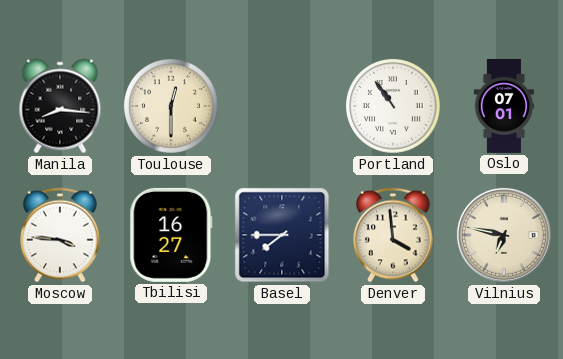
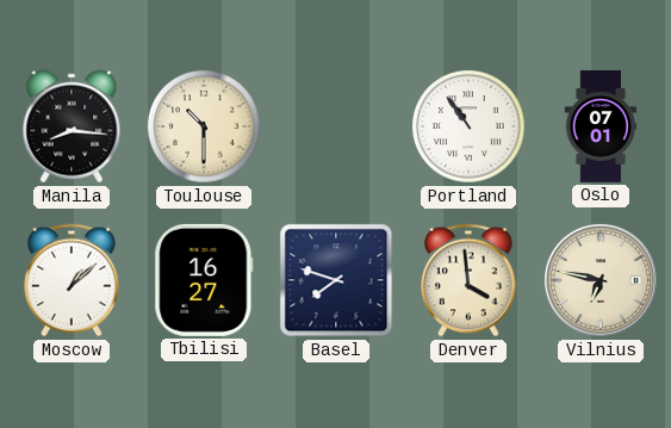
Toulouse: 12:30 -> 10:30 (205, 128)
Moscow: 3:46 -> 1:08 (73, 280)
Basel: 7:45 -> 7:48 (336, 280)
